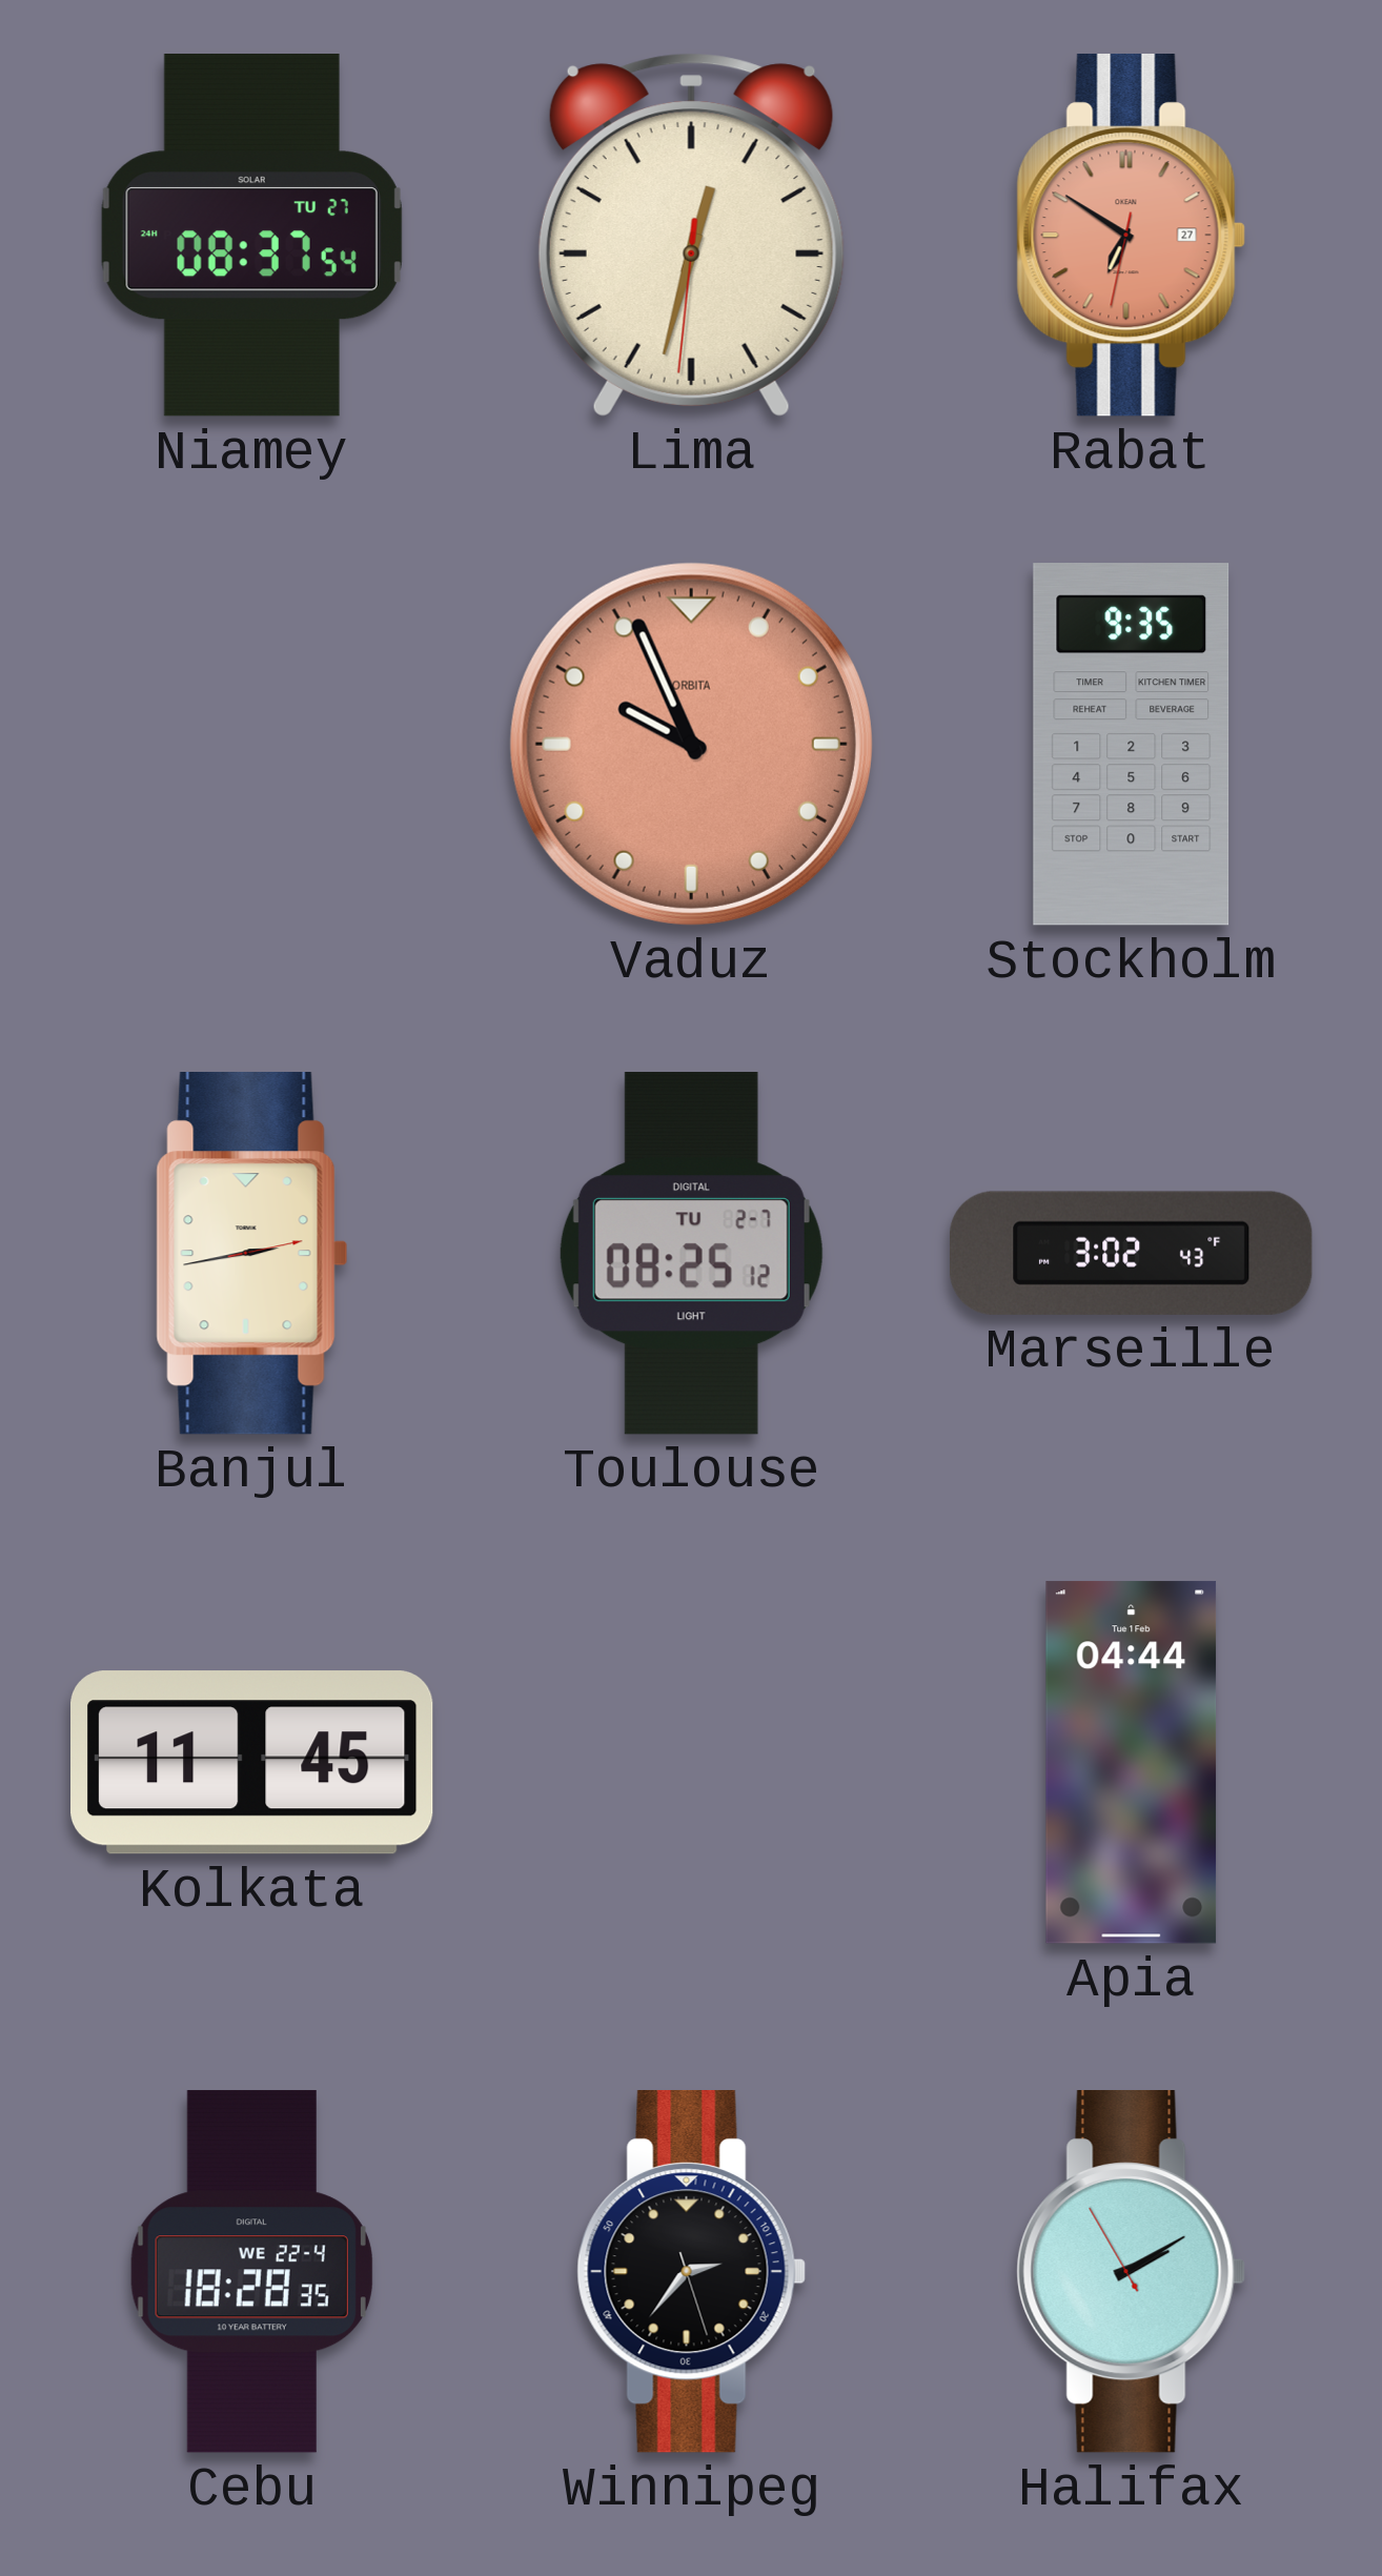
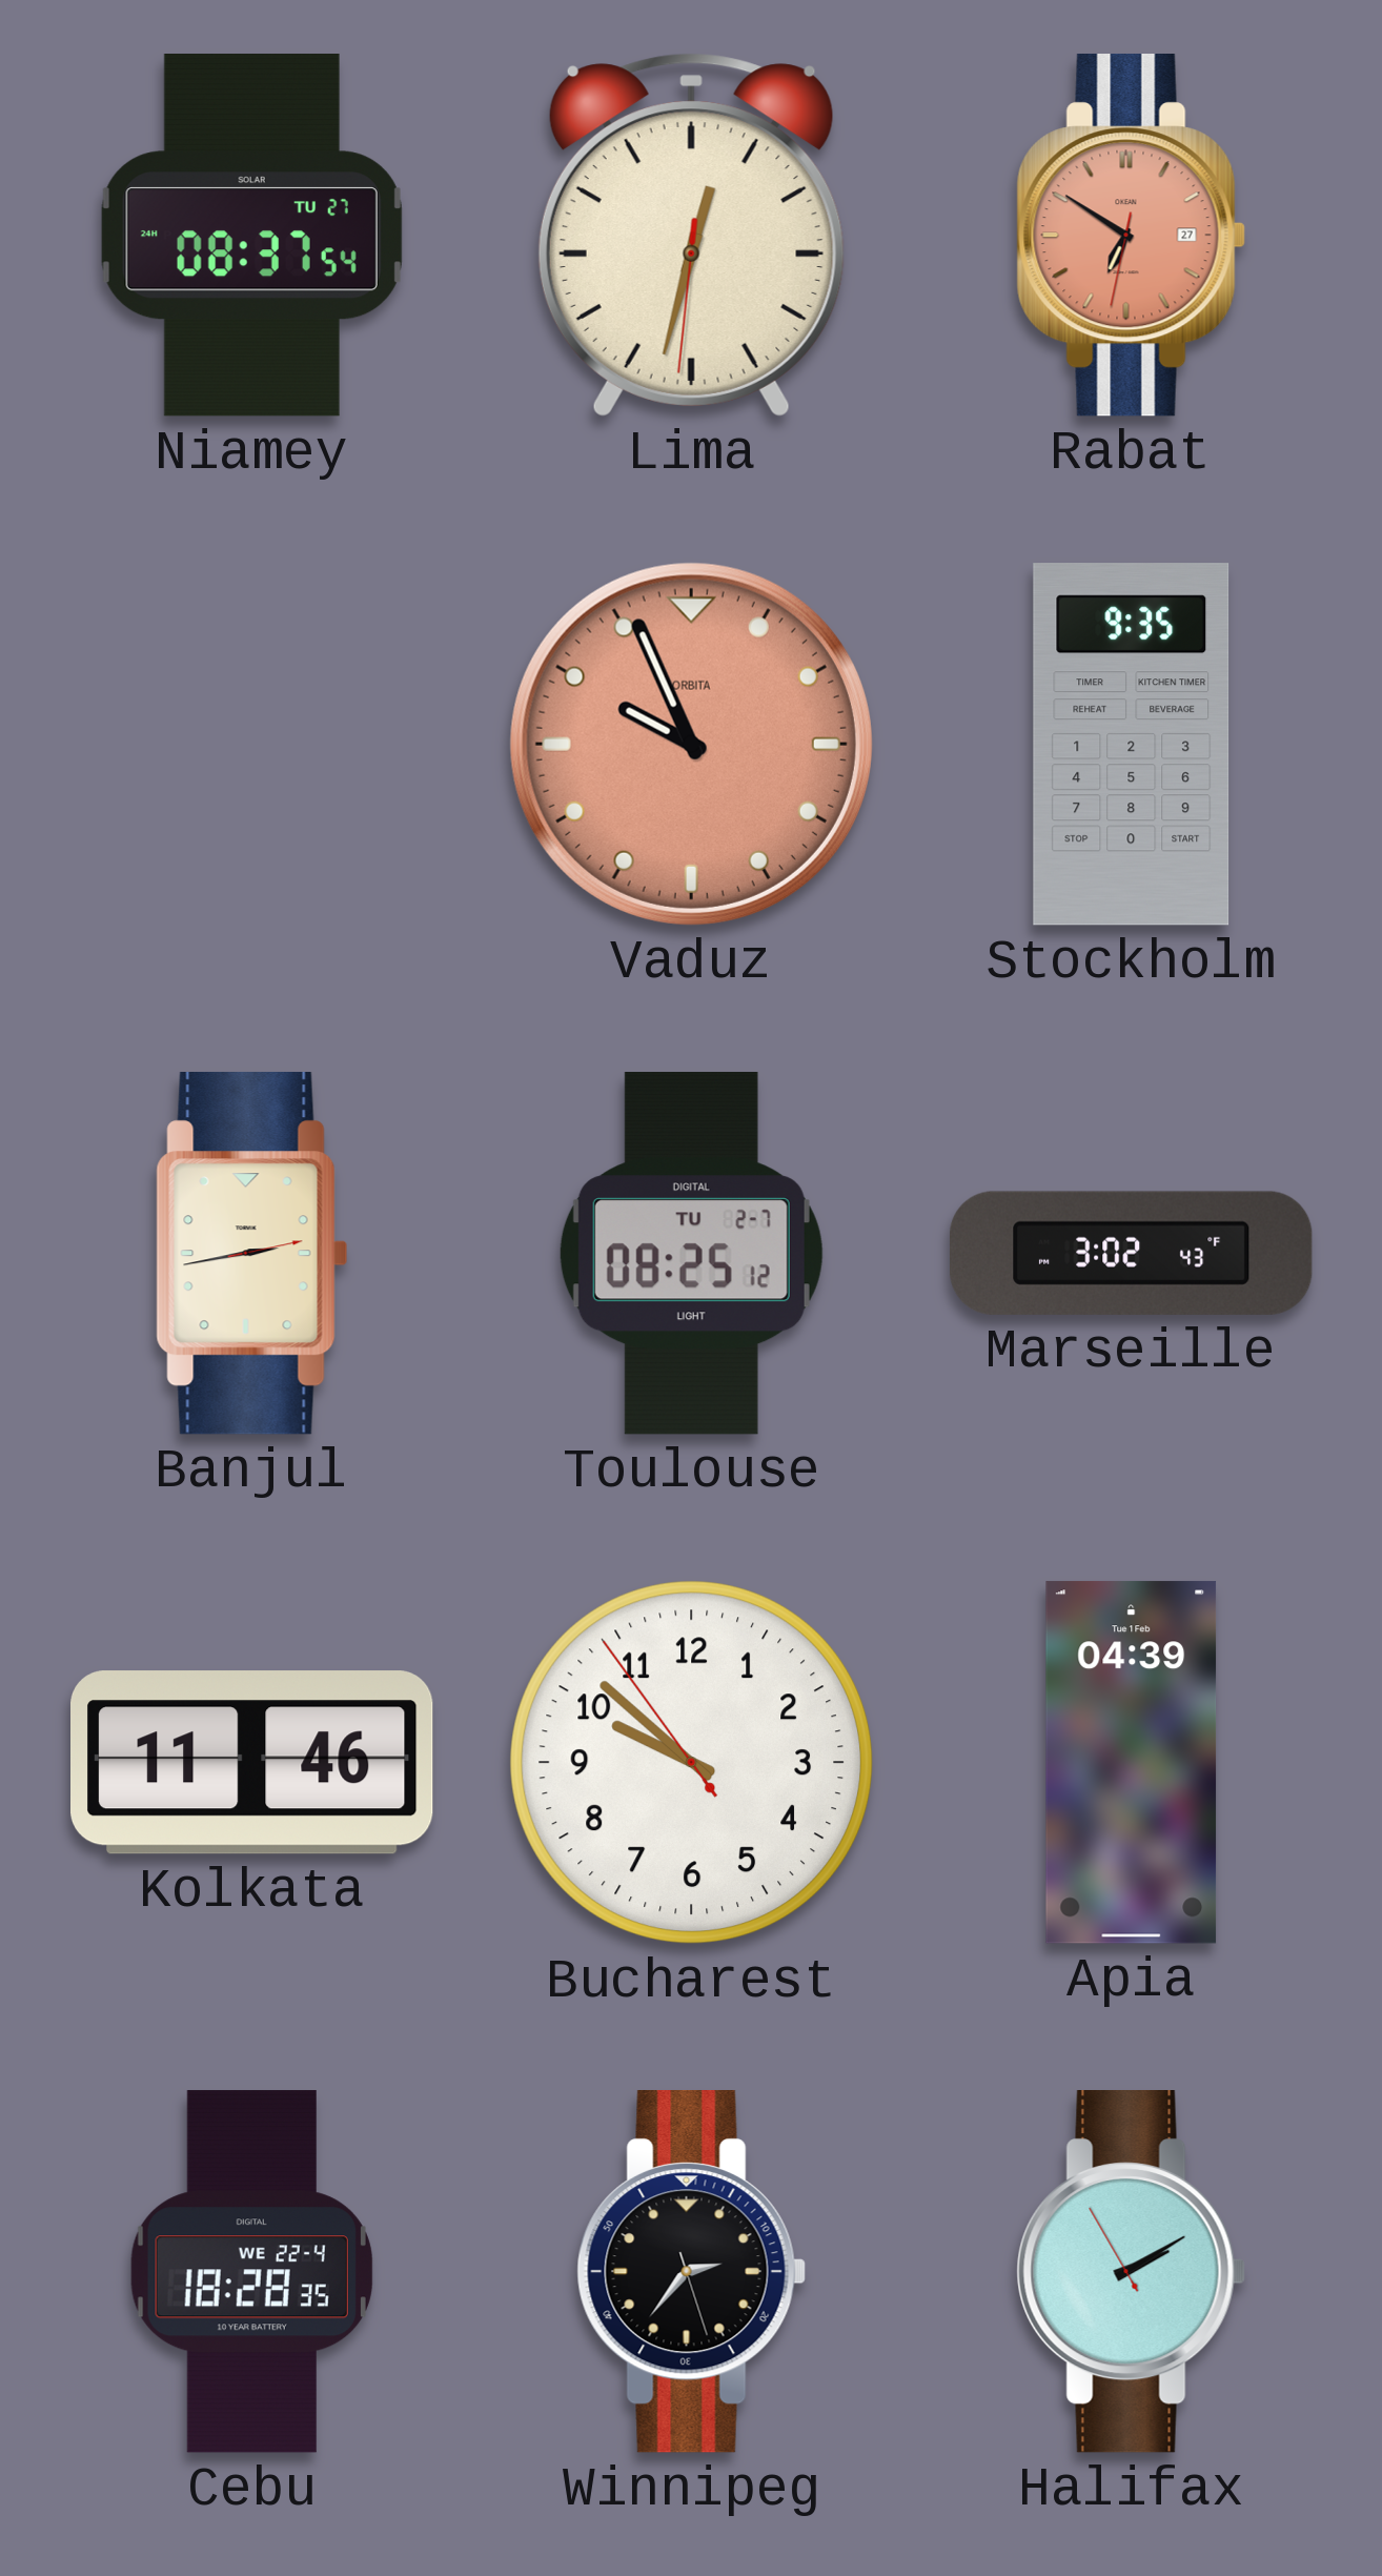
Kolkata: 11:45 -> 11:46 (252, 1763)
Bucharest: none -> 9:51 (692, 1763)
Apia: 04:44 -> 04:39 (1132, 1763)
